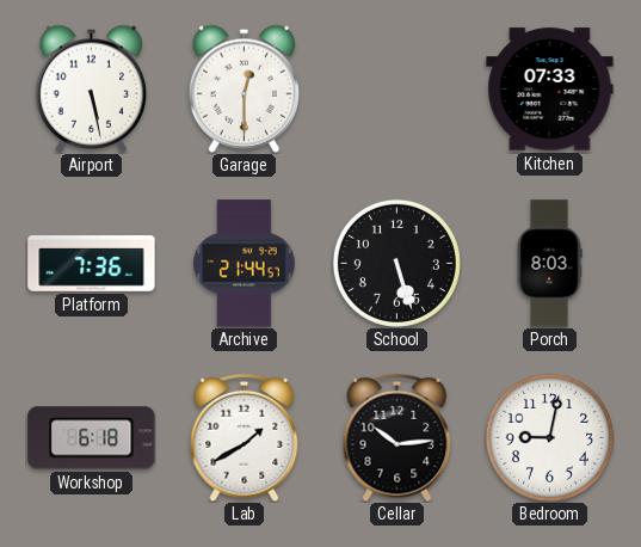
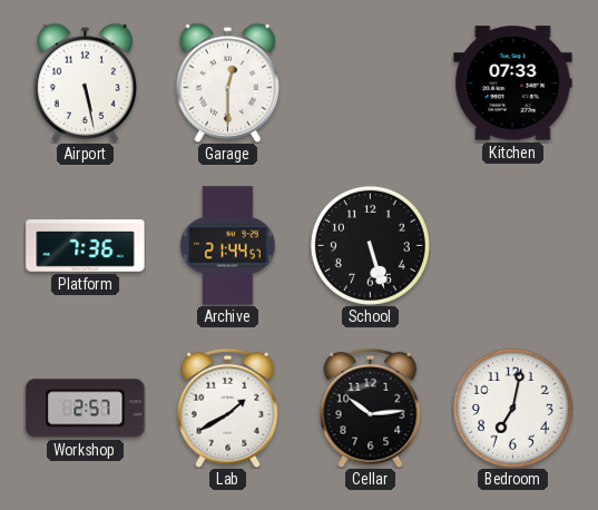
Porch: 8:03 -> none (549, 264)
Workshop: 6:18 -> 2:57 (86, 409)
Bedroom: 9:02 -> 7:02 (512, 408)
